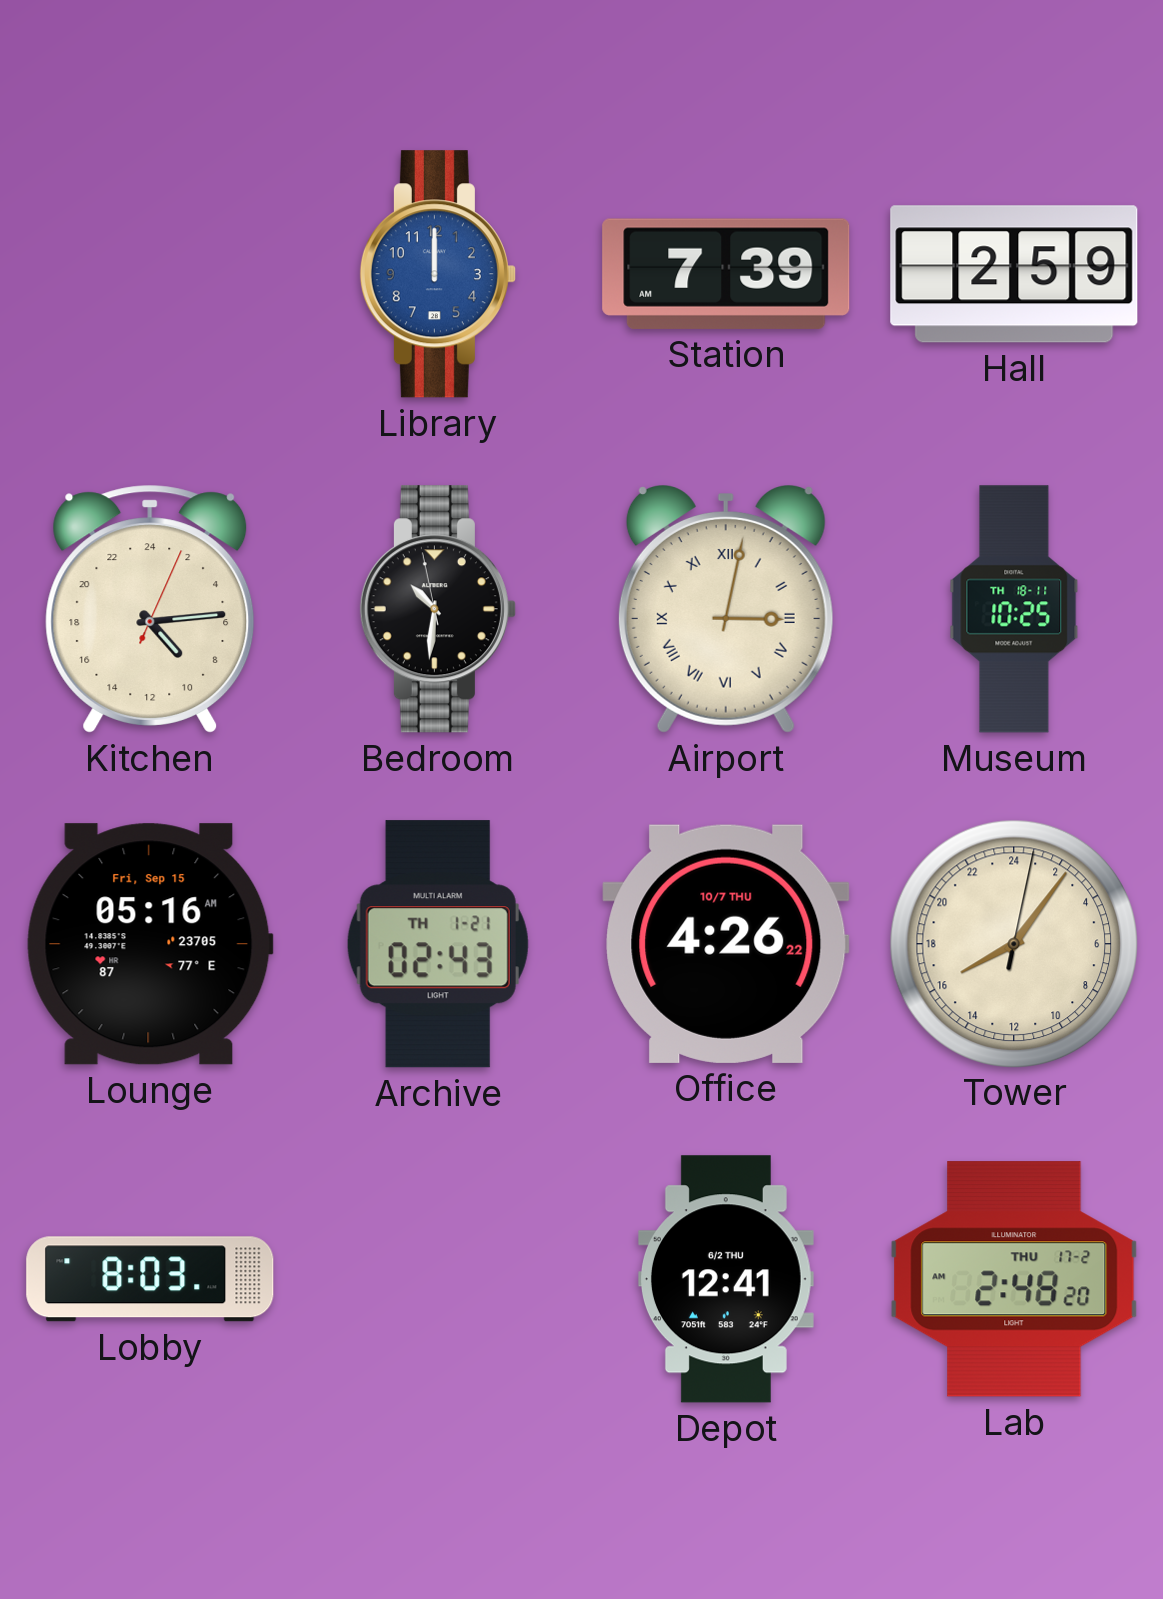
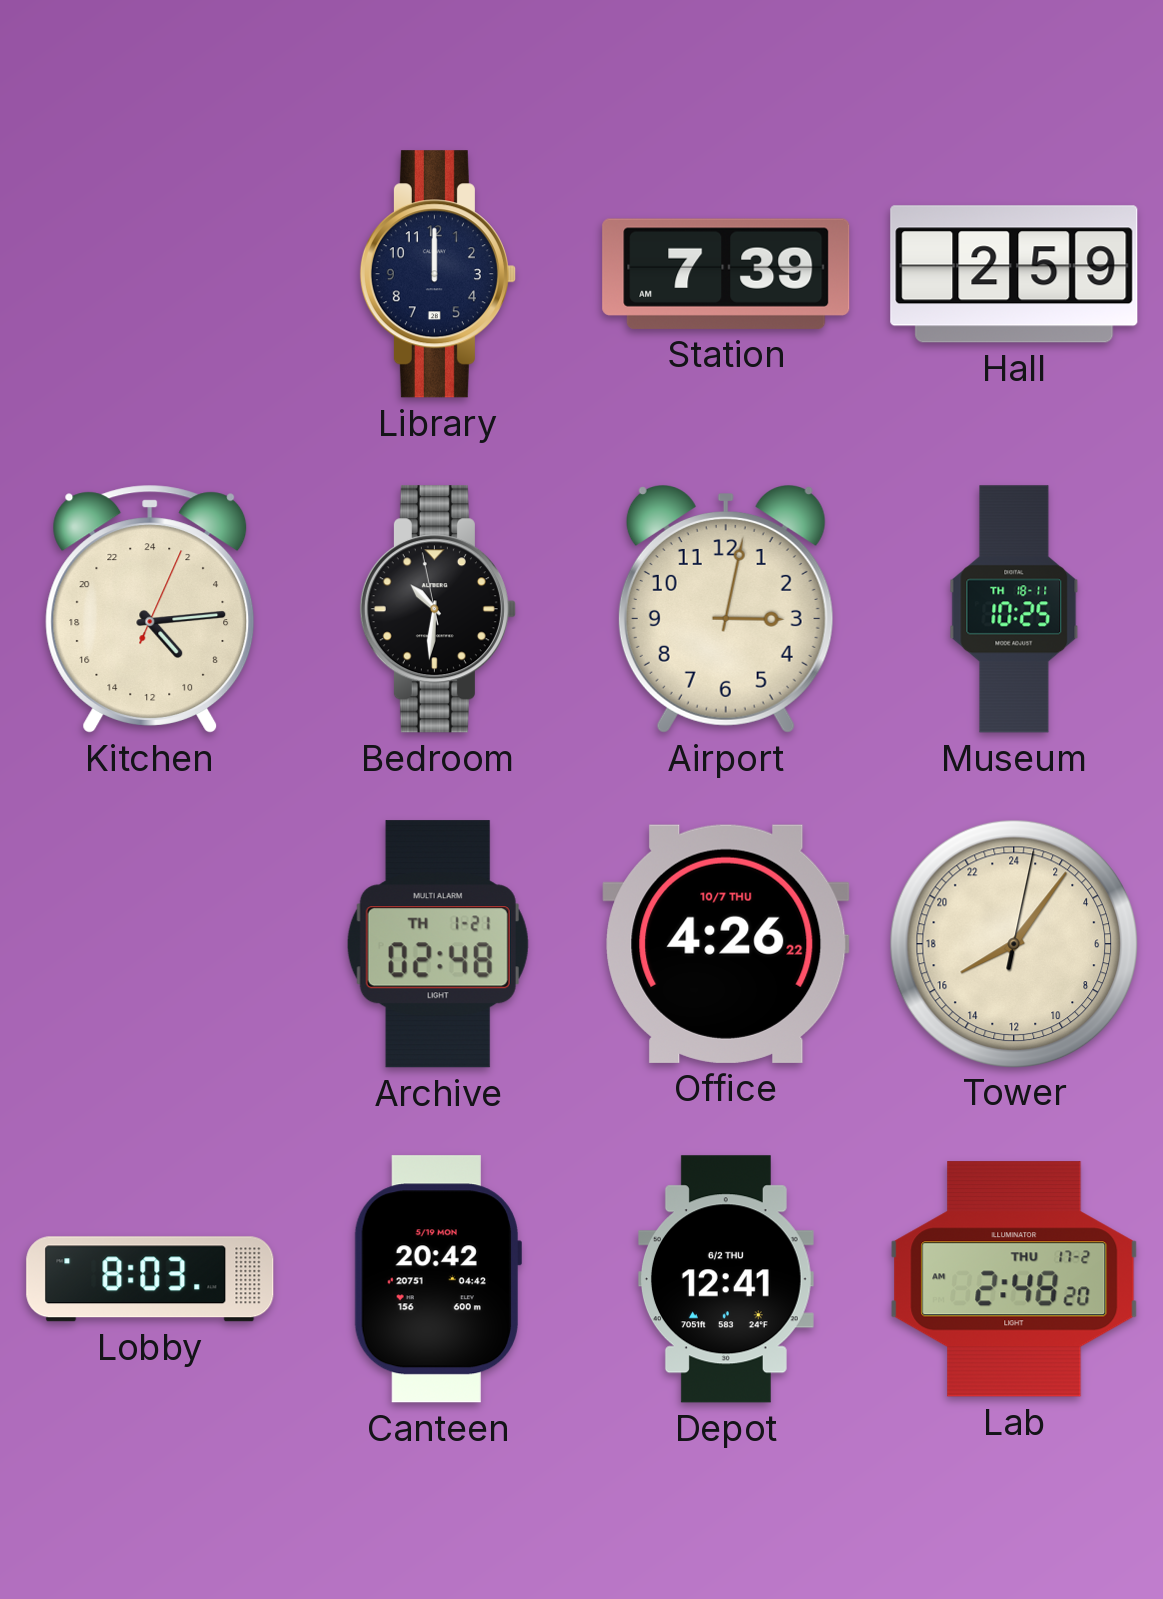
Library dial: blue -> navy (438, 274)
Airport numerals: Roman -> Arabic (726, 609)
Lounge: 05:16 -> none (150, 944)
Archive: 02:43 -> 02:48 (438, 944)
Canteen: none -> 20:42 (437, 1279)
